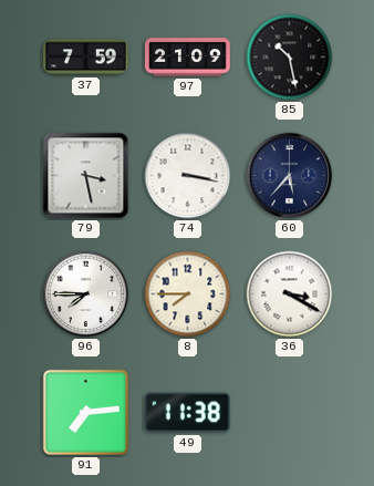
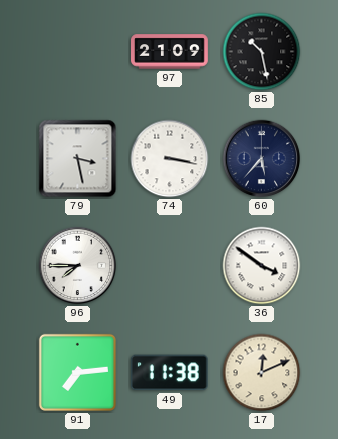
37: 7:59 -> none (86, 58)
8: 7:45 -> none (188, 294)
36: 3:20 -> 3:51 (262, 266)
17: none -> 12:11 (262, 373)
